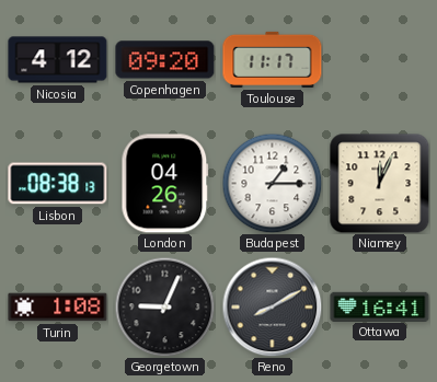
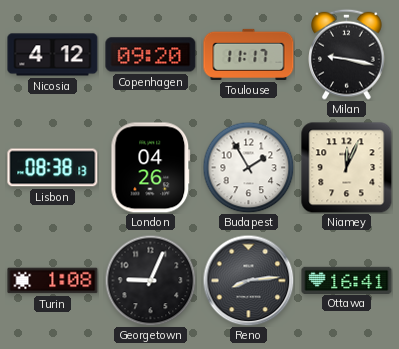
Milan: none -> 9:17 (347, 54)
Budapest: 1:15 -> 1:55 (248, 167)
Reno: 8:10 -> 8:14 (248, 280)
